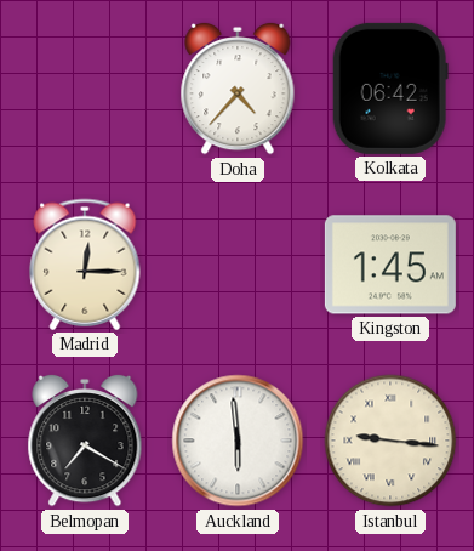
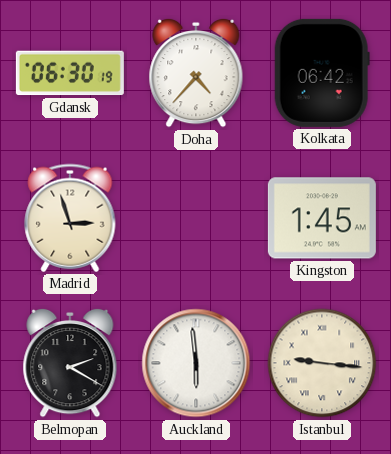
Gdansk: none -> 06:30 (70, 73)
Madrid: 12:15 -> 2:57 (70, 218)
Belmopan: 7:20 -> 2:20 (70, 363)
